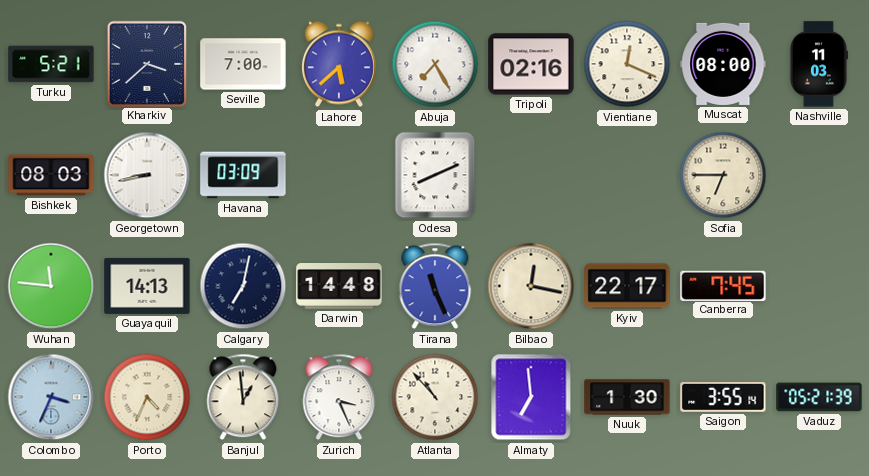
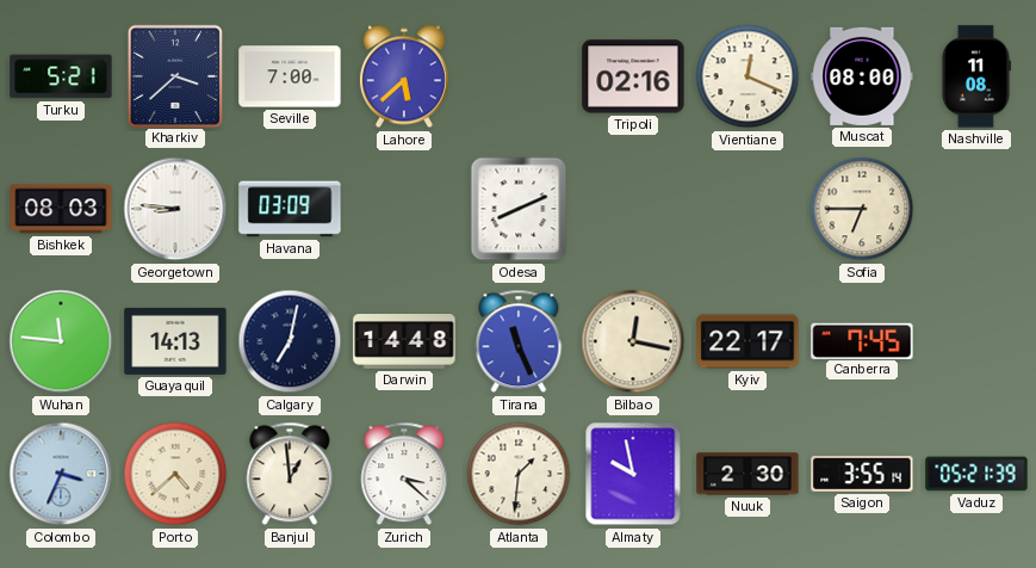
Abuja: 7:25 -> none (435, 64)
Nashville: 11:03 -> 11:08 (975, 76)
Georgetown: 8:43 -> 8:46 (175, 209)
Porto: 4:34 -> 4:38 (175, 474)
Zurich: 3:26 -> 3:22 (404, 474)
Atlanta: 10:53 -> 1:31 (519, 474)
Almaty: 6:59 -> 9:58 (633, 474)
Nuuk: 1:30 -> 2:30 (747, 474)
